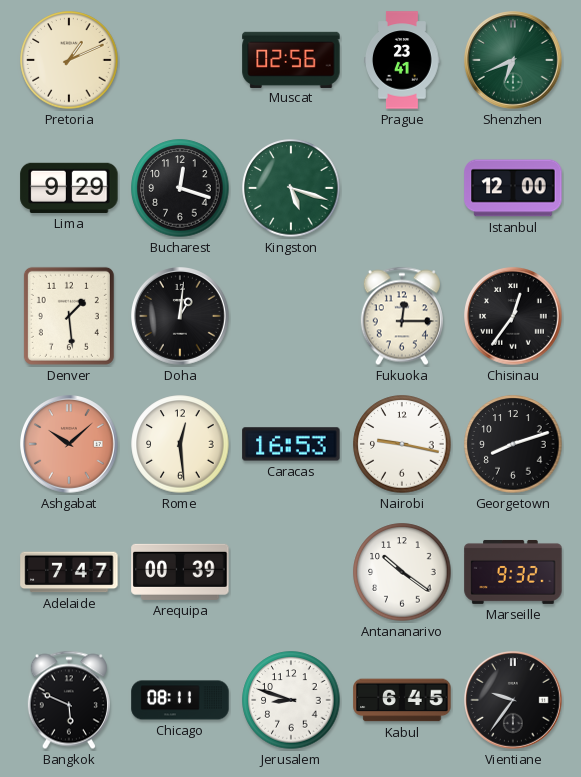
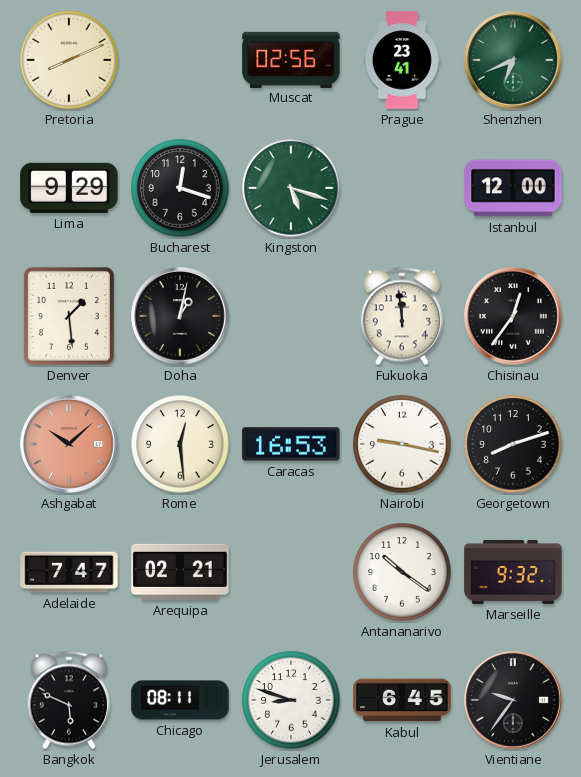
Pretoria: 1:11 -> 8:11 (69, 60)
Doha: 1:01 -> 1:02 (181, 317)
Fukuoka: 12:15 -> 11:59 (402, 316)
Arequipa: 00:39 -> 02:21 (180, 572)
